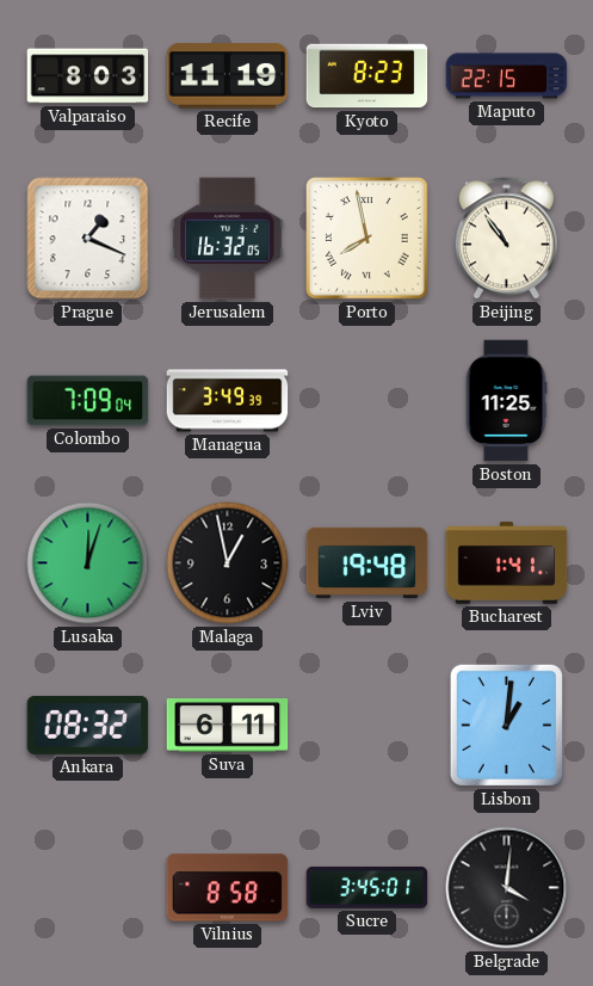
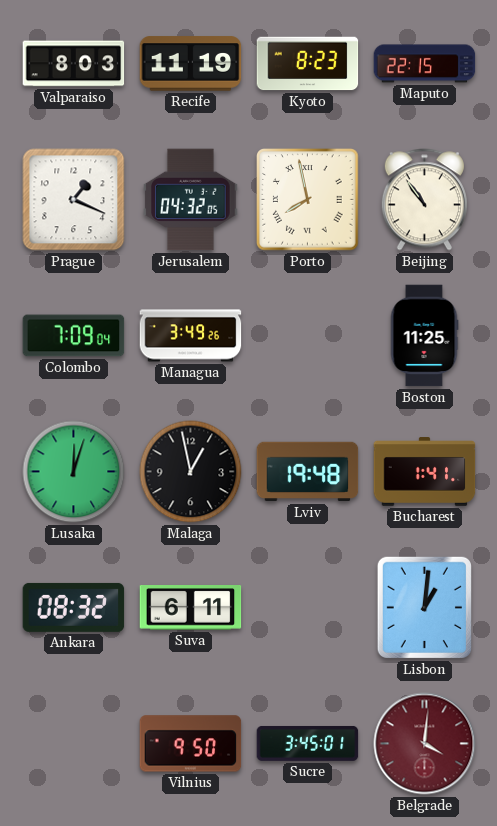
Jerusalem: 16:32 -> 04:32 (191, 200)
Managua: 3:49:39 -> 3:49:26 (191, 336)
Vilnius: 8:58 -> 9:50 (191, 744)
Belgrade dial: black -> burgundy (425, 744)
